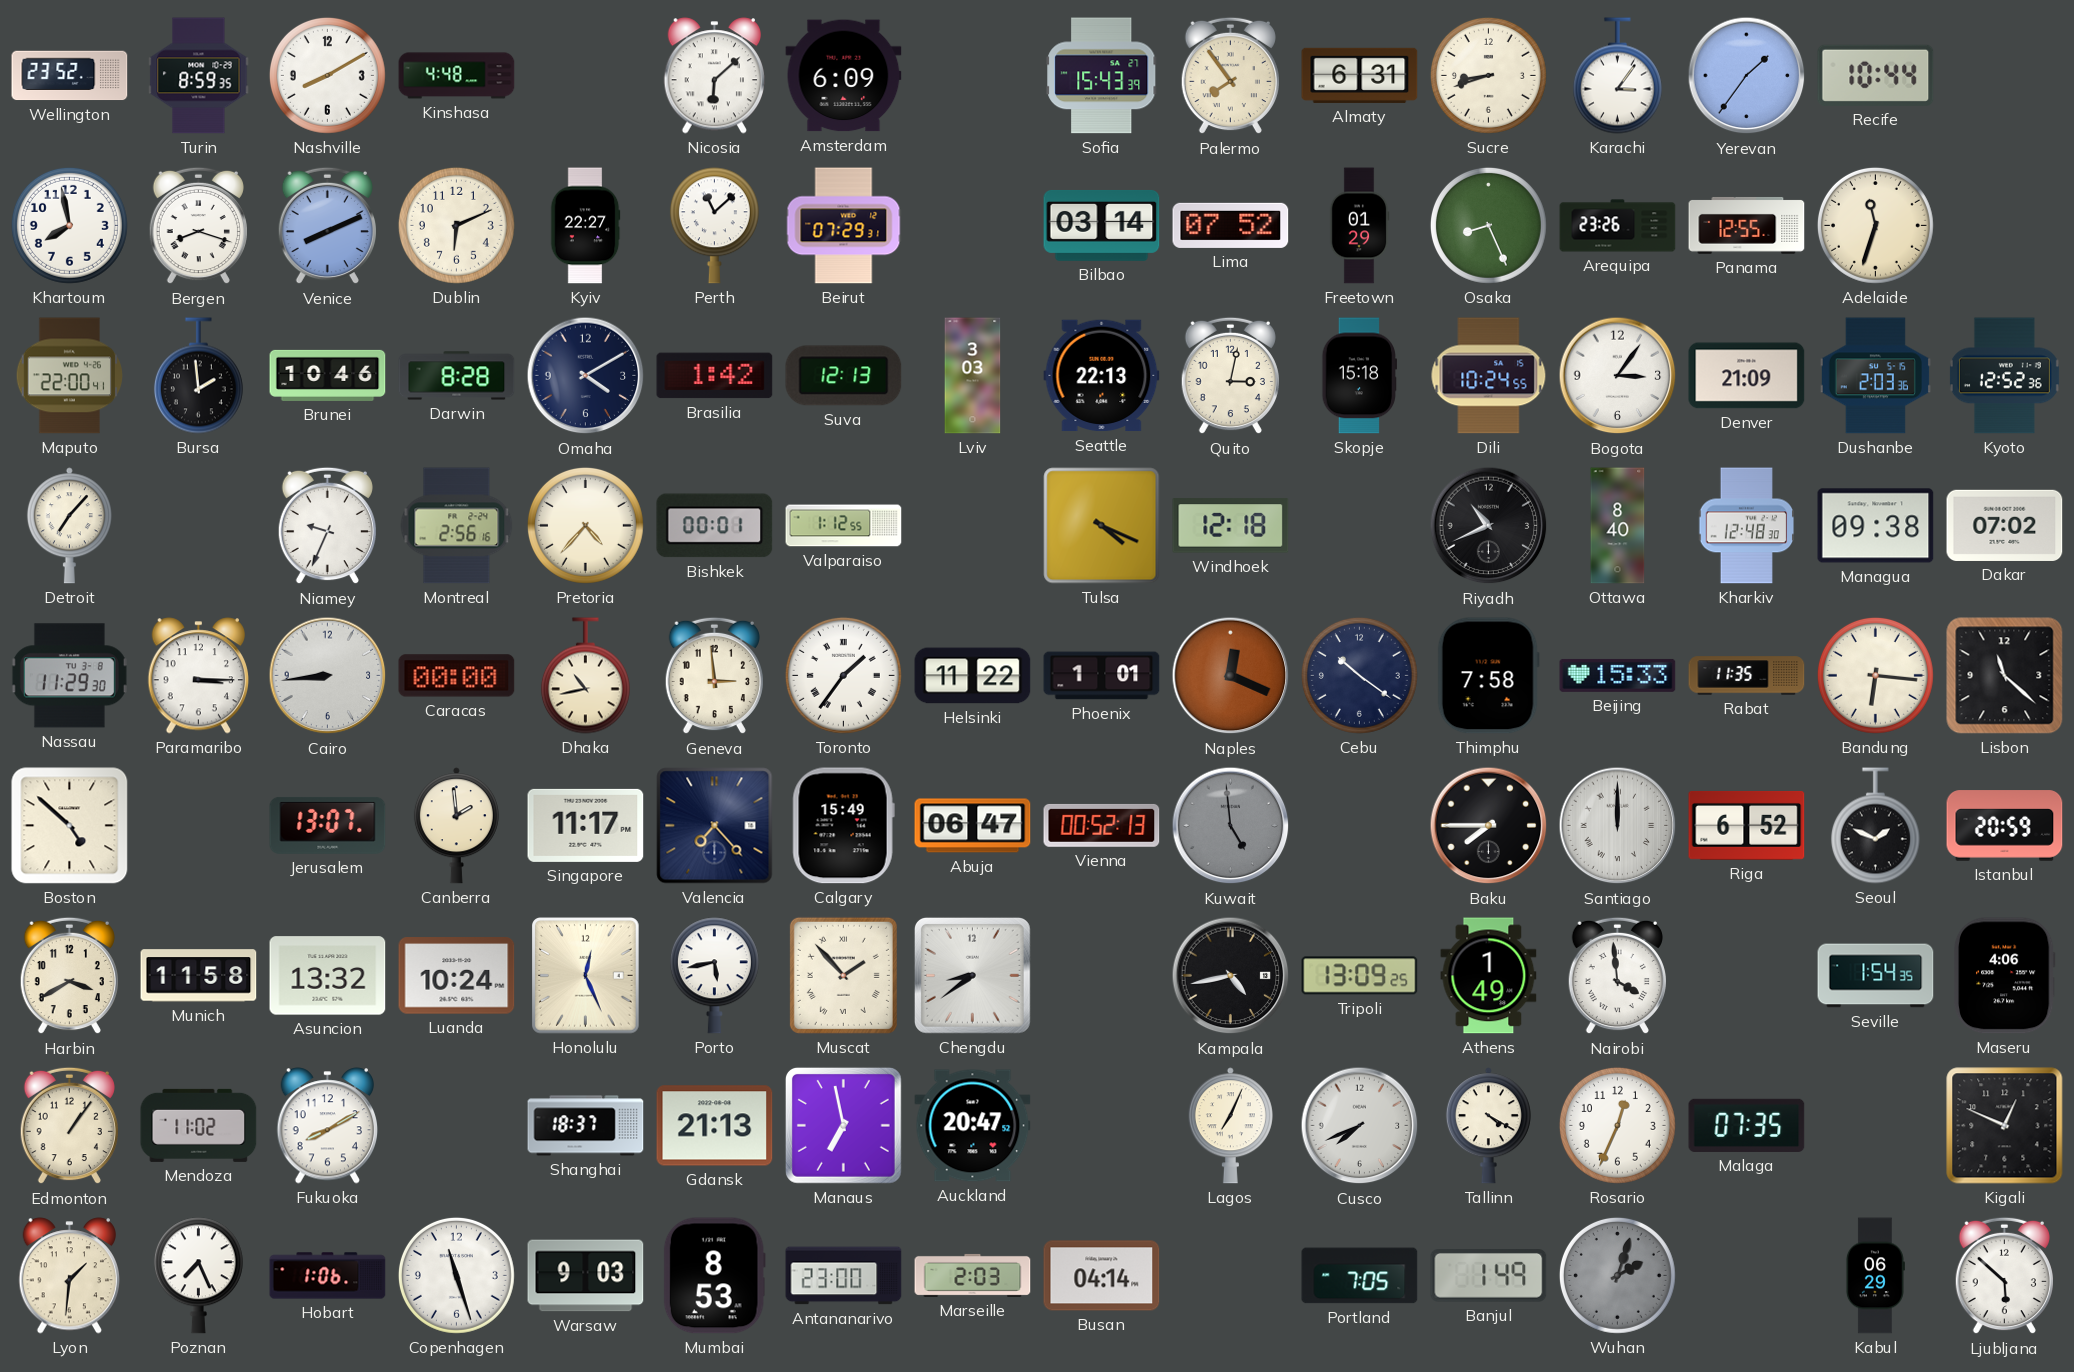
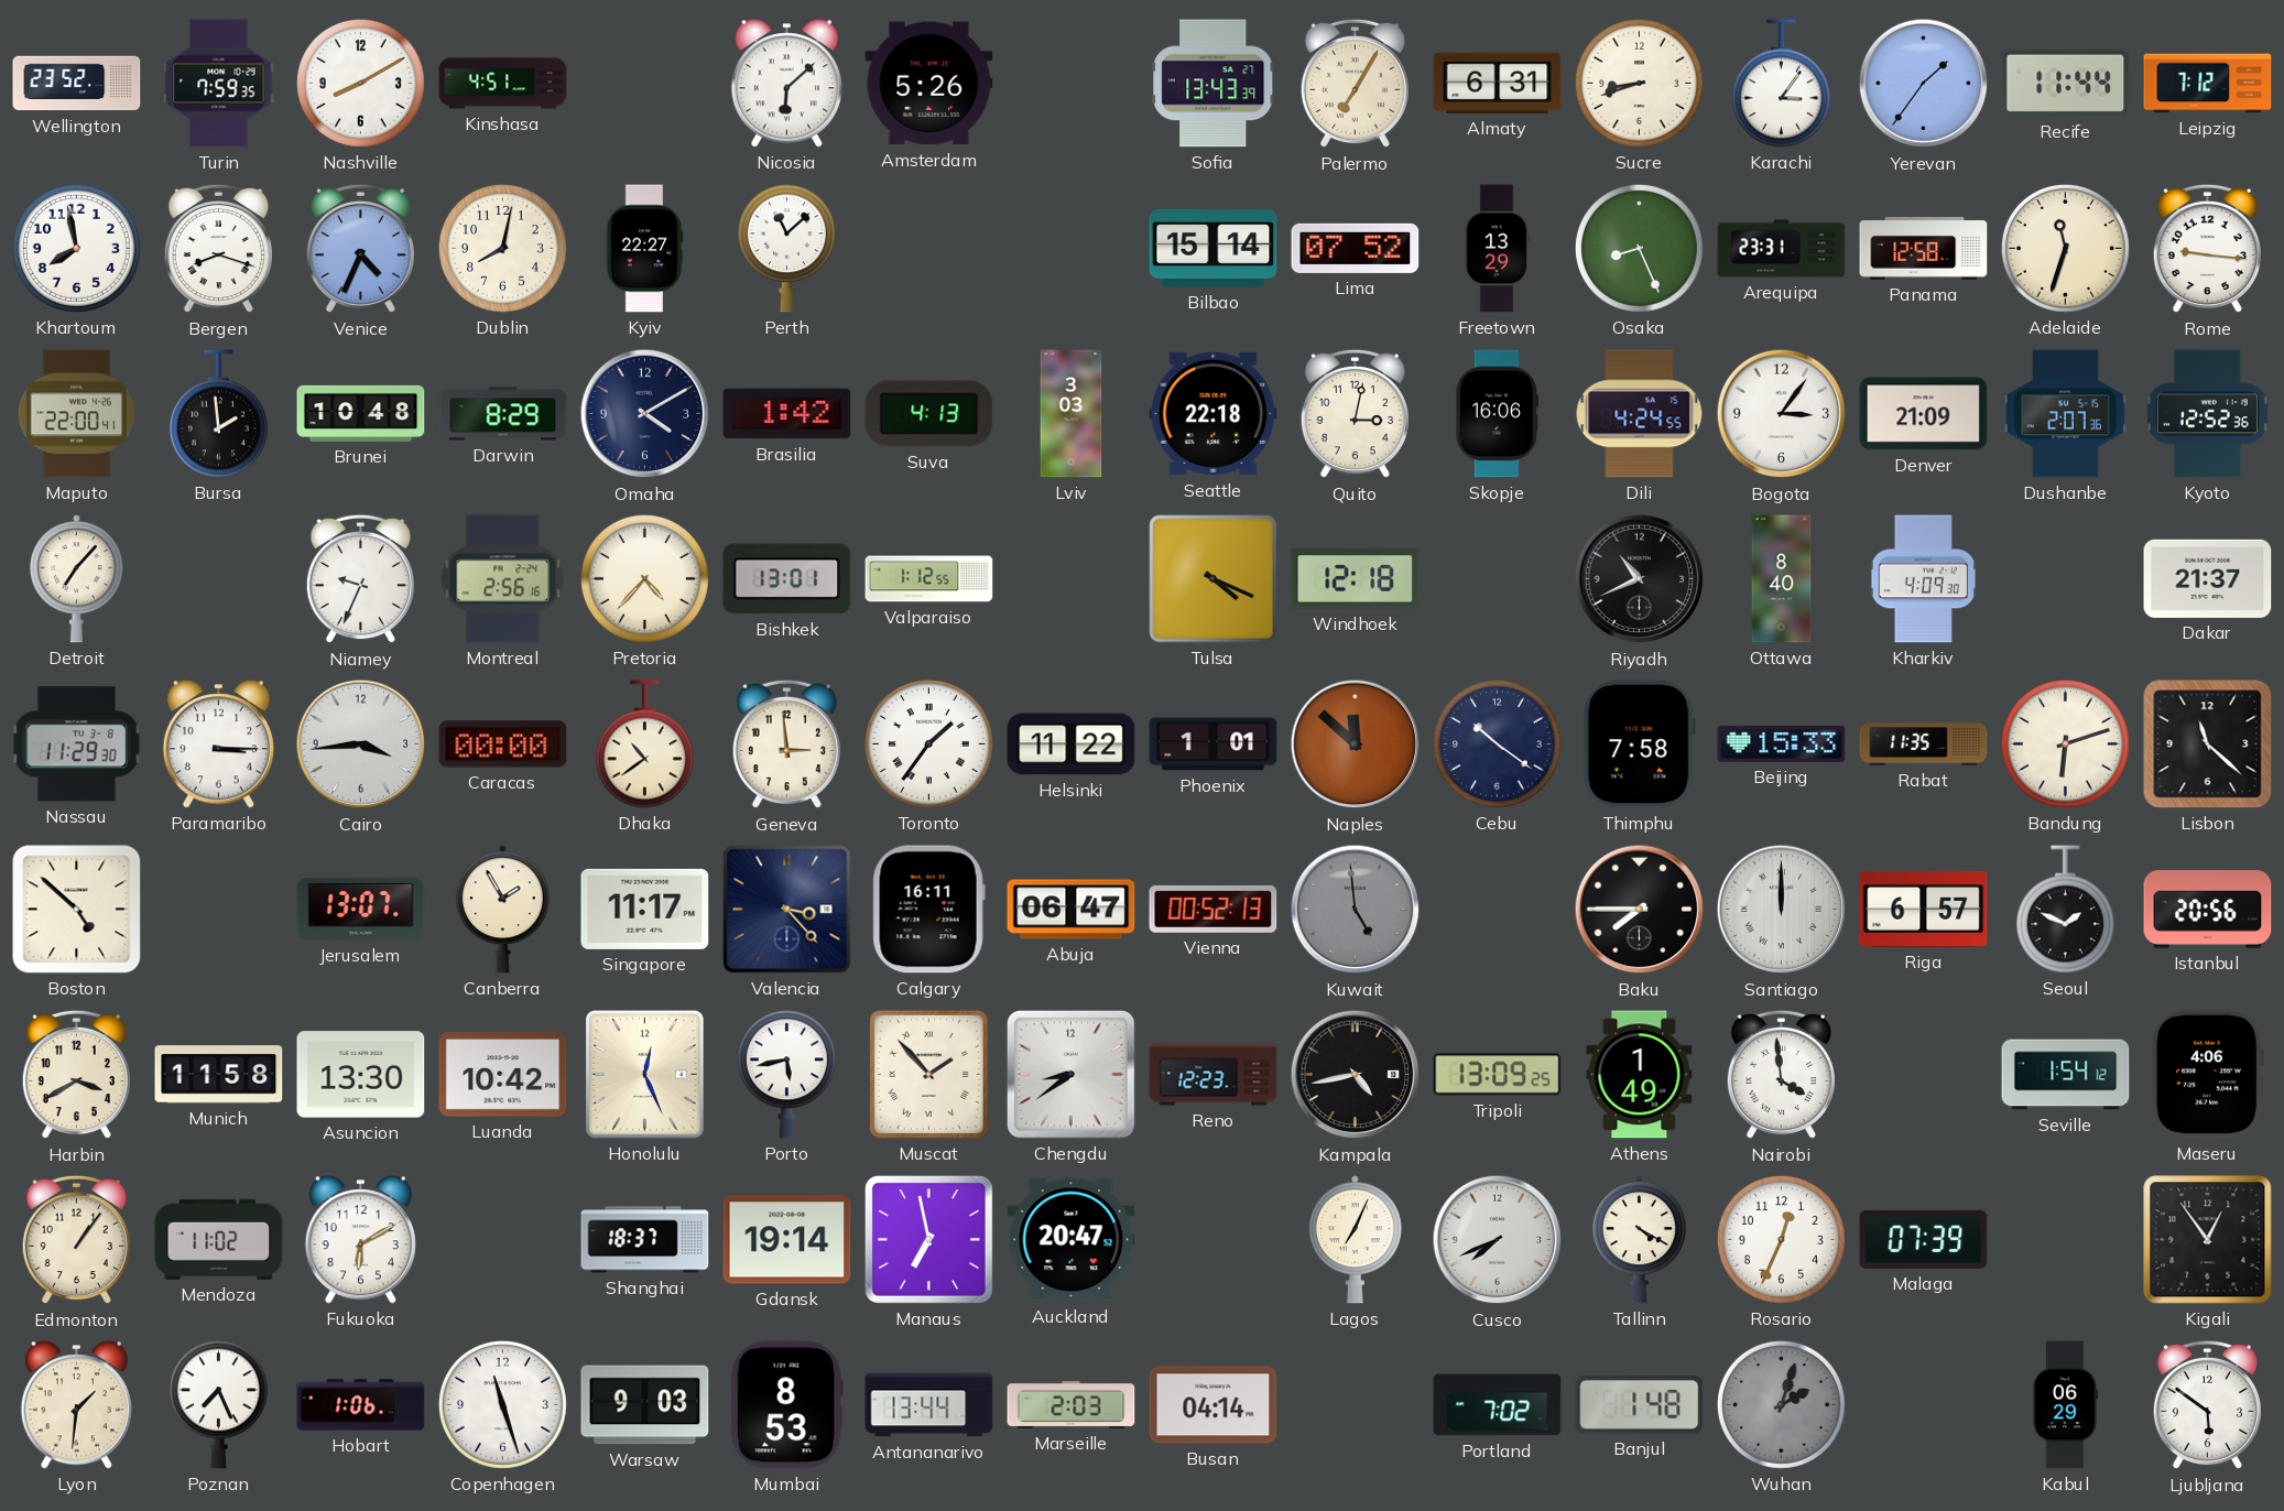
Turin: 8:59 -> 7:59 (219, 84)
Kinshasa: 4:48 -> 4:51 (503, 84)
Amsterdam: 6:09 -> 5:26 (929, 84)
Sofia: 15:43 -> 13:43 (1214, 84)
Palermo: 7:54 -> 7:05 (1355, 84)
Recife: 10:44 -> 11:44 (2066, 83)
Leipzig: none -> 7:12 (2208, 84)
Venice: 8:11 -> 4:34 (360, 249)
Dublin: 6:11 -> 8:02 (502, 248)
Beirut: 07:29 -> none (844, 226)
Bilbao: 03:14 -> 15:14 (1214, 248)
Freetown: 01:29 -> 13:29 (1497, 249)
Arequipa: 23:26 -> 23:31 (1782, 249)
Panama: 12:55 -> 12:58 (1924, 248)
Rome: none -> 9:16 (2207, 249)
Brunei: 10:46 -> 10:48 (361, 413)
Darwin: 8:28 -> 8:29 (503, 414)
Suva: 12:13 -> 4:13 (929, 414)
Seattle: 22:13 -> 22:18 (1214, 414)
Skopje: 15:18 -> 16:06 (1497, 414)
Dili: 10:24 -> 4:24 (1640, 414)
Dushanbe: 2:03 -> 2:07 (2065, 414)
Bishkek: 00:01 -> 13:01 (787, 579)
Kharkiv: 12:48 -> 4:09 (1924, 579)
Managua: 09:38 -> none (1876, 526)
Dakar: 07:02 -> 21:37 (2208, 578)
Cairo: 8:44 -> 3:44 (361, 744)
Dhaka: 10:43 -> 10:39 (644, 744)
Naples: 12:19 -> 11:52 (1356, 744)
Bandung: 6:16 -> 6:12 (2065, 743)
Canberra: 1:59 -> 1:55 (502, 910)
Valencia: 7:23 -> 3:23 (787, 910)
Calgary: 15:49 -> 16:11 (928, 910)
Riga: 6:52 -> 6:57 (1924, 909)
Istanbul: 20:59 -> 20:56 (2208, 910)
Asuncion: 13:32 -> 13:30 (361, 1075)
Luanda: 10:24 -> 10:42 (503, 1075)
Reno: none -> 12:23 (1214, 1075)
Seville: 1:54:35 -> 1:54:12 (2066, 1075)
Fukuoka: 8:10 -> 6:10 (361, 1240)
Gdansk: 21:13 -> 19:14 (787, 1240)
Malaga: 07:35 -> 07:39 (1924, 1239)
Kigali: 12:49 -> 12:54 (2208, 1240)
Antananarivo: 23:00 -> 13:44 (929, 1405)
Portland: 7:05 -> 7:02 (1498, 1405)
Banjul: 1:49 -> 1:48 (1640, 1405)
Ljubljana: 5:52 -> 5:51 (2207, 1405)
